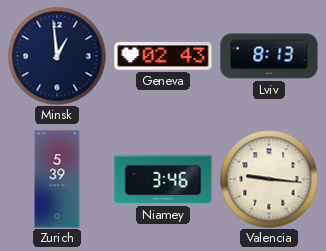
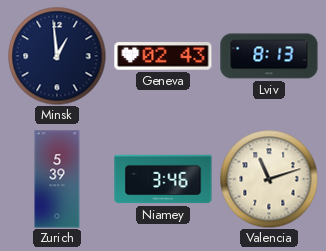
Valencia: 9:16 -> 11:12 (269, 179)
